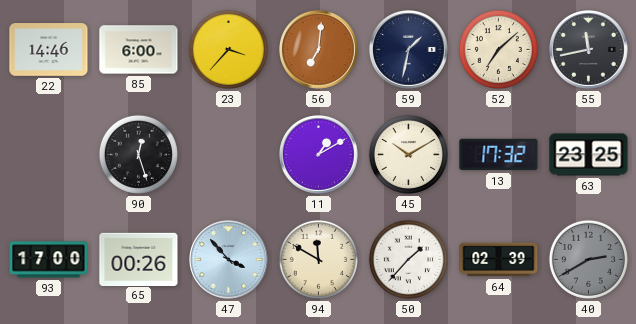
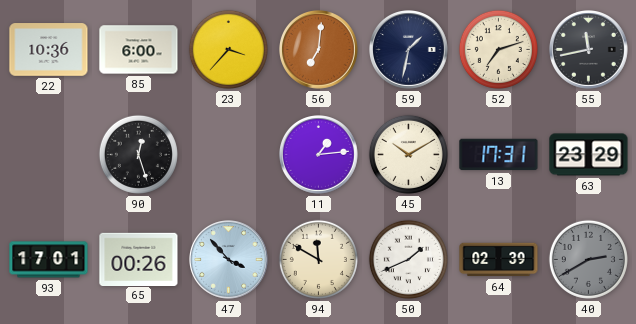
22: 14:46 -> 10:36 (49, 50)
52: 7:08 -> 7:12 (498, 49)
11: 1:10 -> 1:14 (319, 155)
13: 17:32 -> 17:31 (499, 155)
63: 23:25 -> 23:29 (589, 155)
93: 17:00 -> 17:01 (49, 260)
50: 1:37 -> 1:41 (408, 259)
